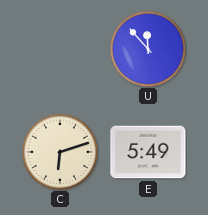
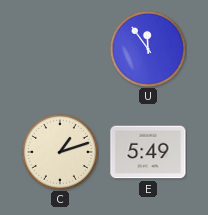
U: 11:53 -> 11:54 (148, 49)
C: 6:12 -> 1:12 (60, 152)
